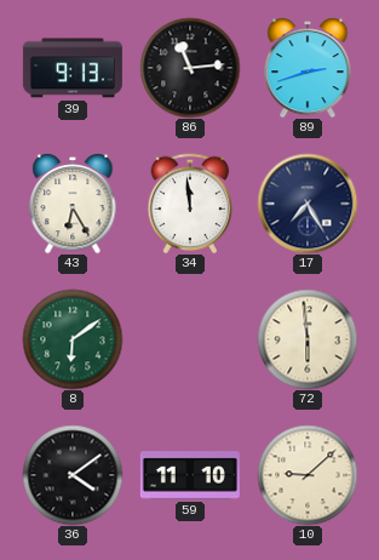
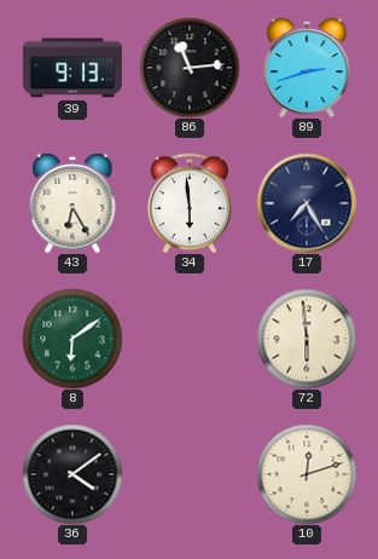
34: 11:59 -> 5:59 (190, 203)
59: 11:10 -> none (190, 475)
10: 9:08 -> 12:12 (307, 474)
